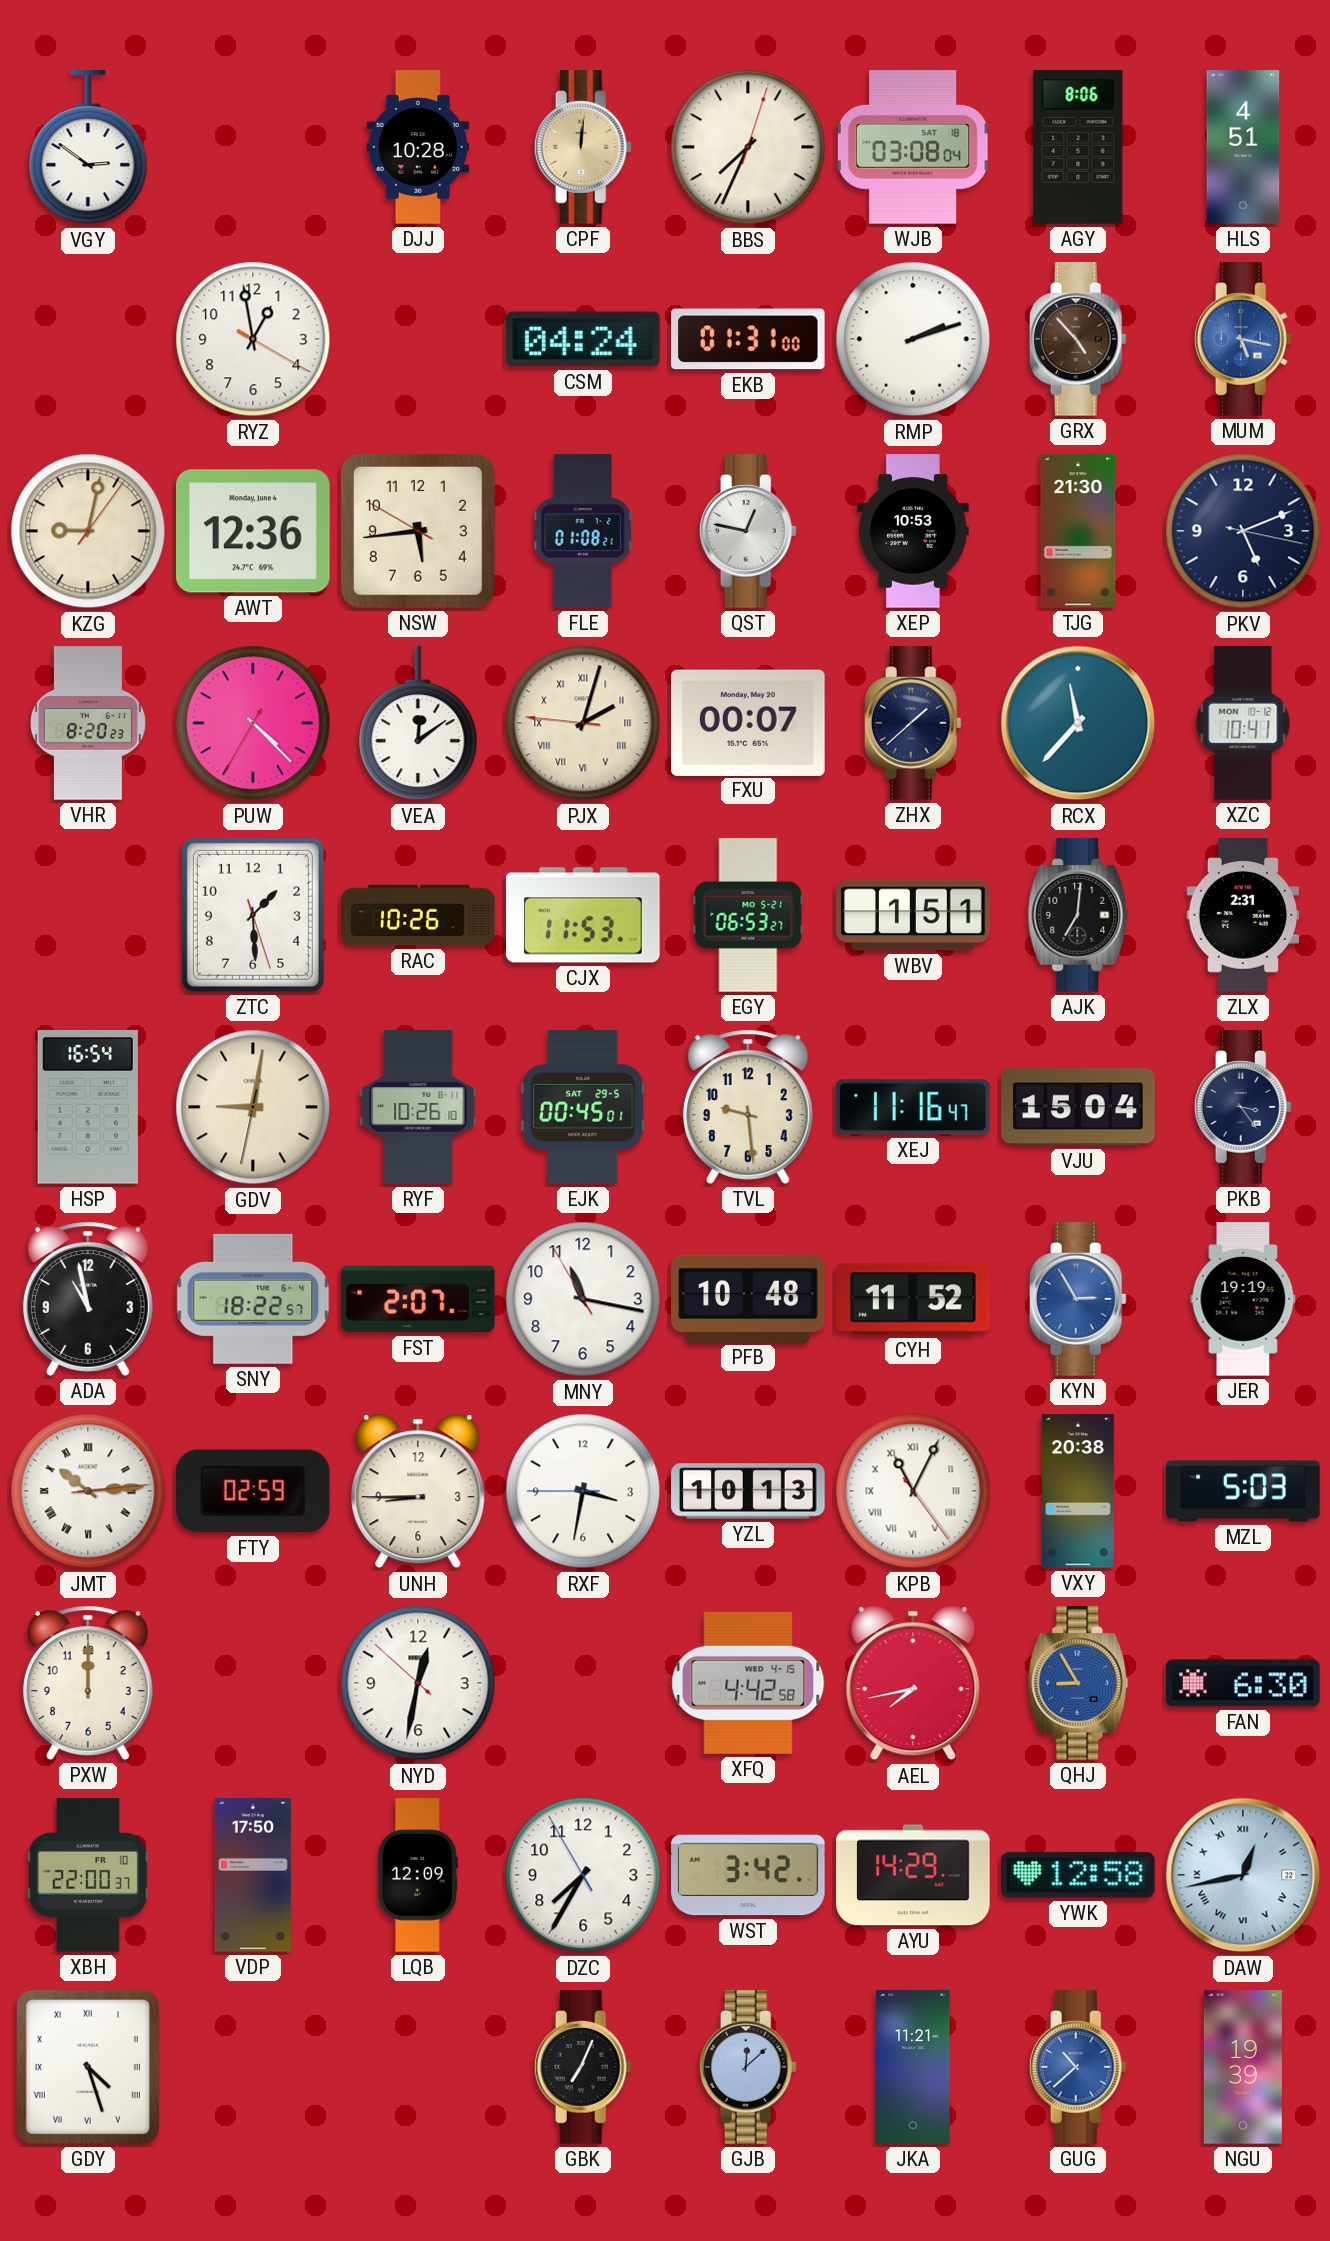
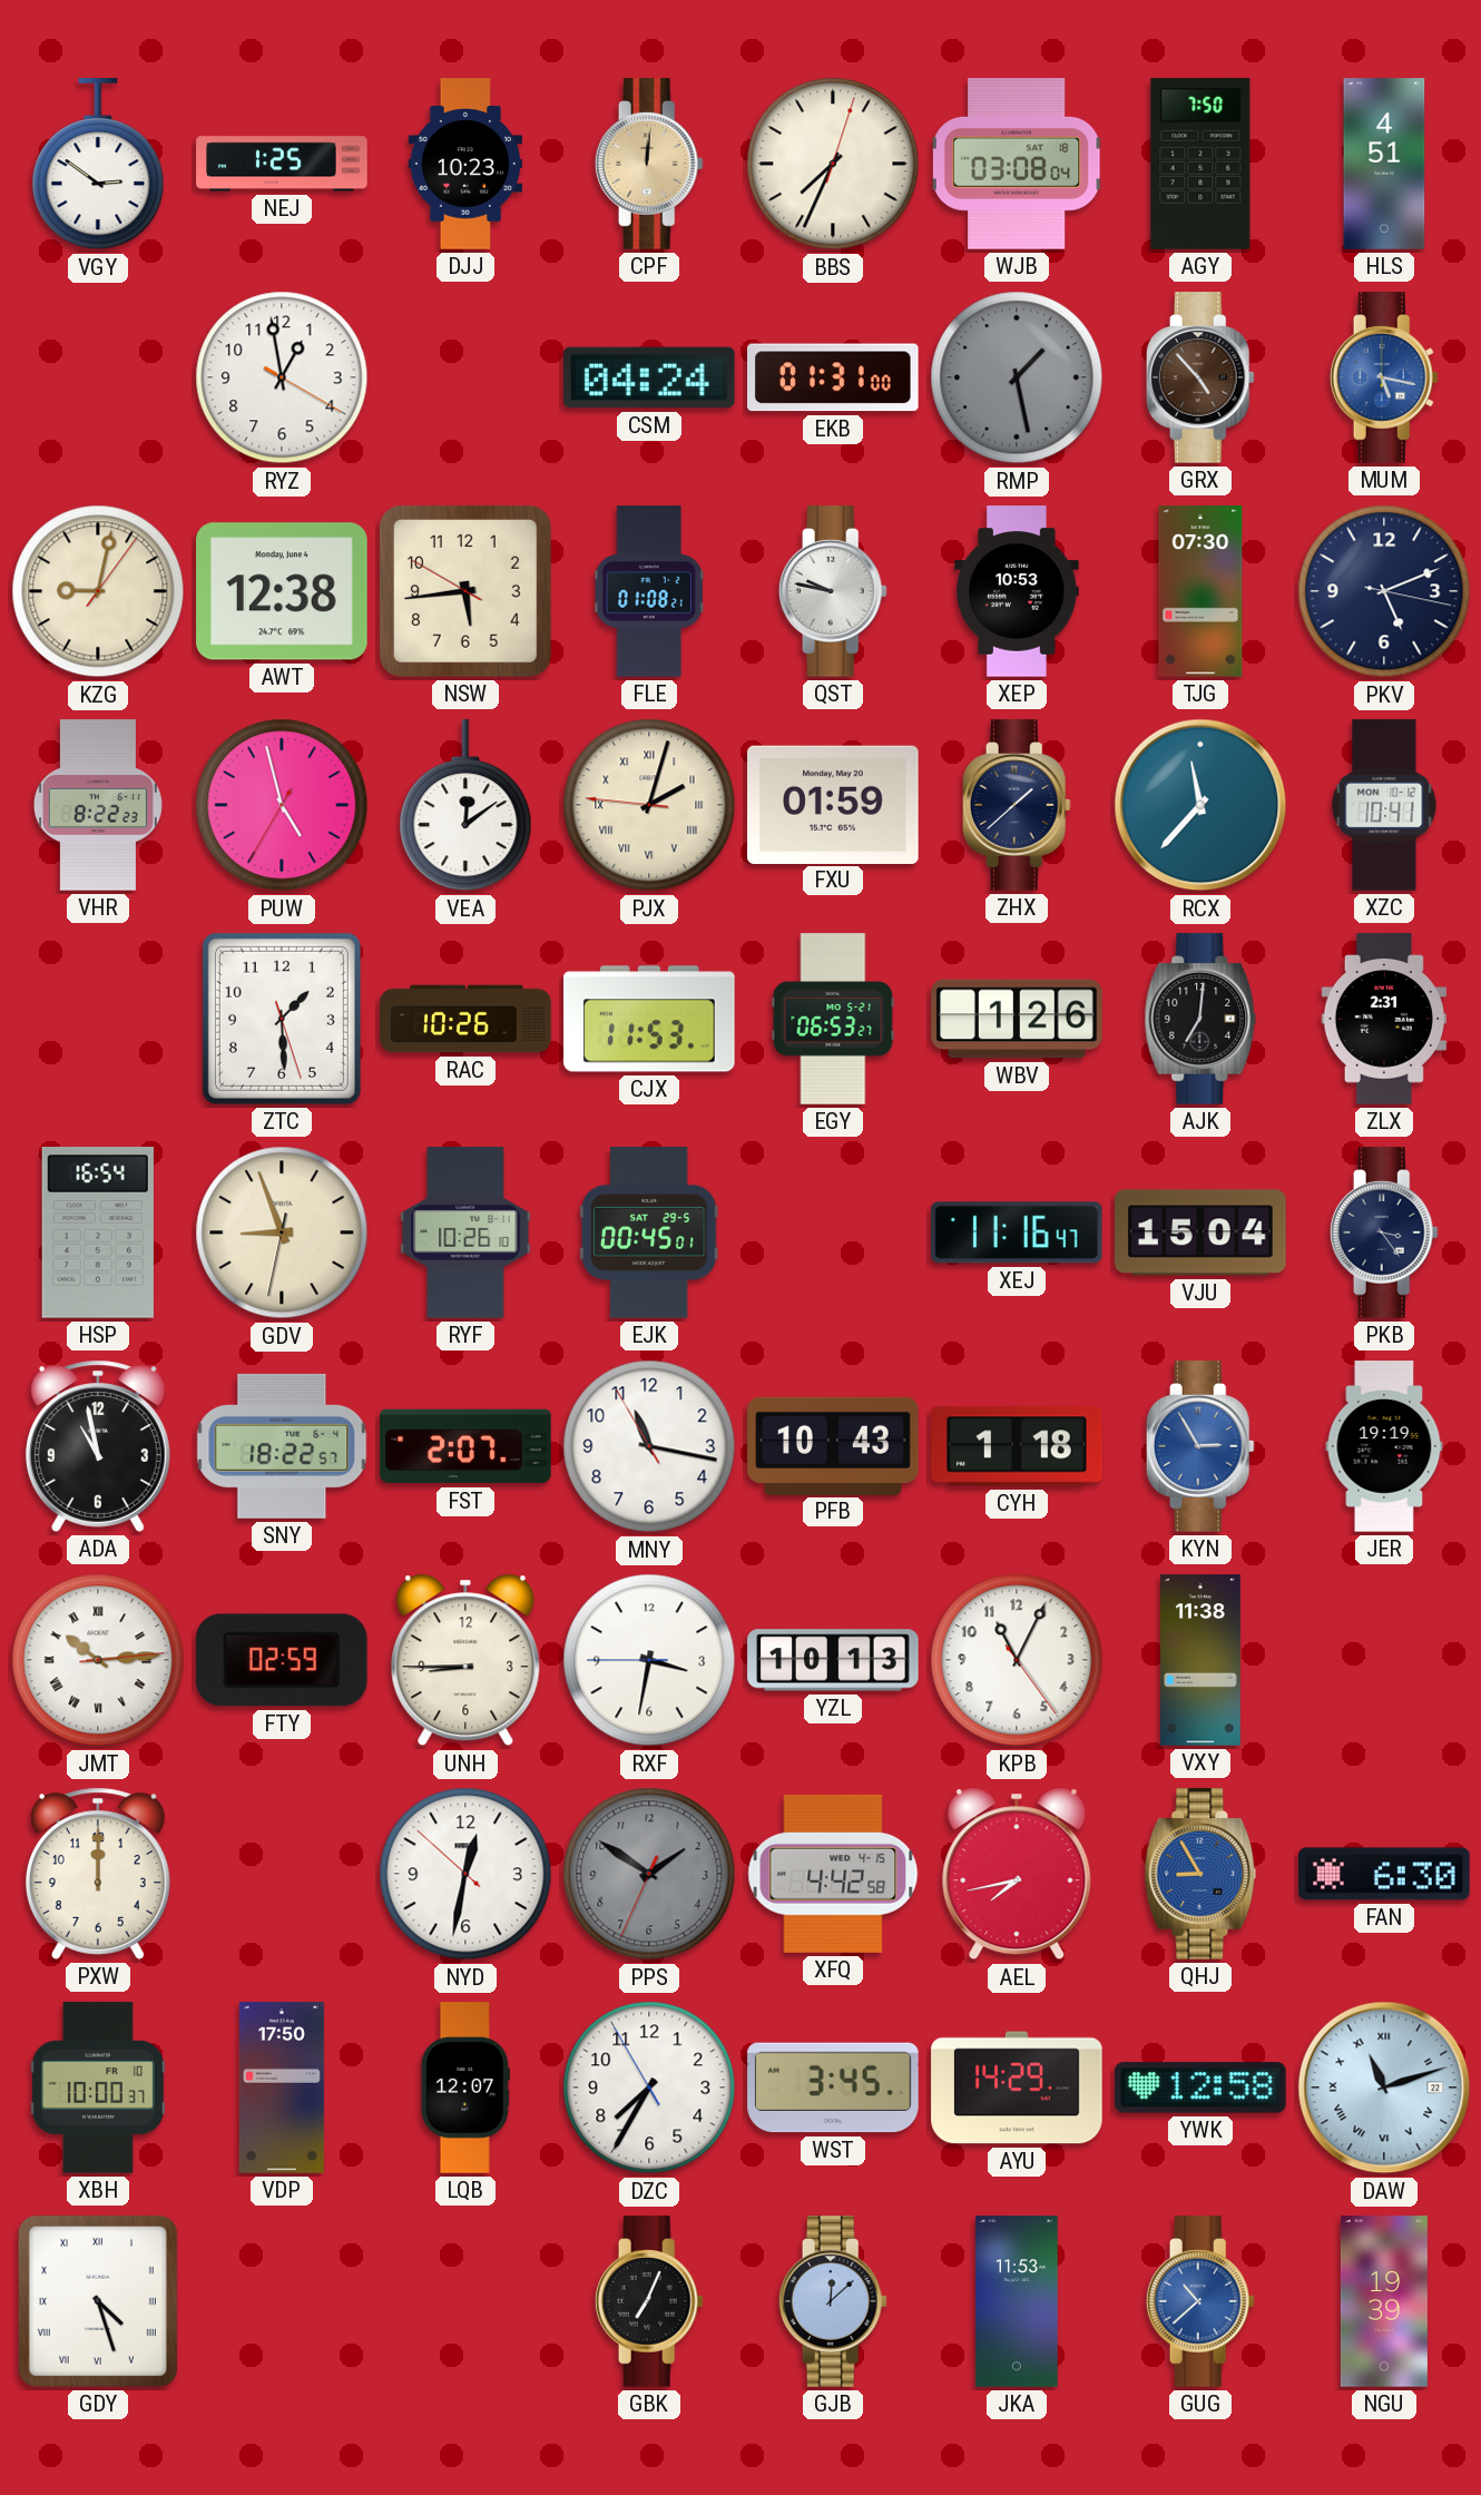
NEJ: none -> 1:25 (282, 164)
DJJ: 10:28 -> 10:23 (464, 164)
AGY: 8:06 -> 7:50 (1200, 164)
RMP: 2:12 -> 1:28 (1017, 377)
RMP dial: white -> grey (1017, 377)
AWT: 12:36 -> 12:38 (282, 591)
QST: 12:47 -> 9:47 (833, 591)
TJG: 21:30 -> 07:30 (1200, 591)
VHR: 8:20 -> 8:22 (98, 805)
PUW: 4:22 -> 4:57 (282, 805)
FXU: 00:07 -> 01:59 (833, 804)
WBV: 1:51 -> 1:26 (1017, 1019)
GDV: 9:01 -> 8:56 (282, 1232)
TVL: 9:29 -> none (748, 1107)
PFB: 10:48 -> 10:43 (833, 1445)
CYH: 11:52 -> 1:18 (1017, 1446)
KPB numerals: Roman -> Arabic (1017, 1660)
VXY: 20:38 -> 11:38 (1202, 1660)
MZL: 5:03 -> none (1243, 1491)
PPS: none -> 1:50 (649, 1874)
XBH: 22:00 -> 10:00 (98, 2088)
LQB: 12:09 -> 12:07 (465, 2088)
WST: 3:42 -> 3:45 (833, 2088)
DAW: 12:43 -> 11:12 (1384, 2088)
JKA: 11:21 -> 11:53 (1017, 2301)
